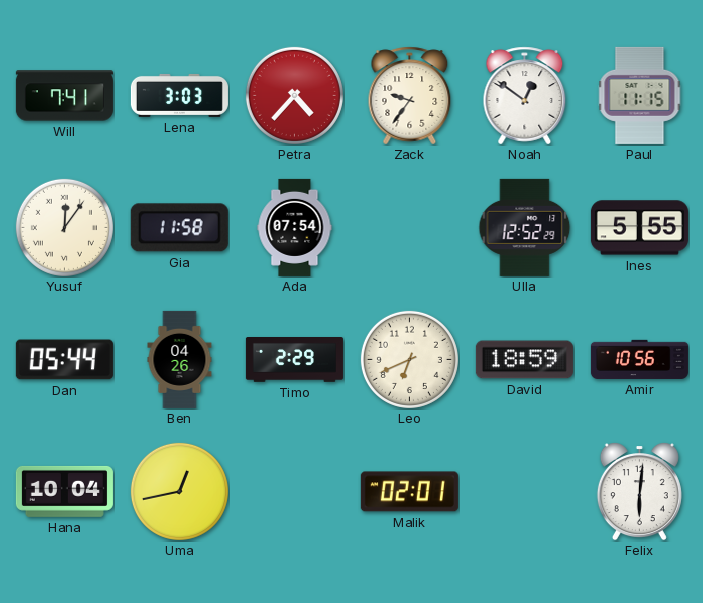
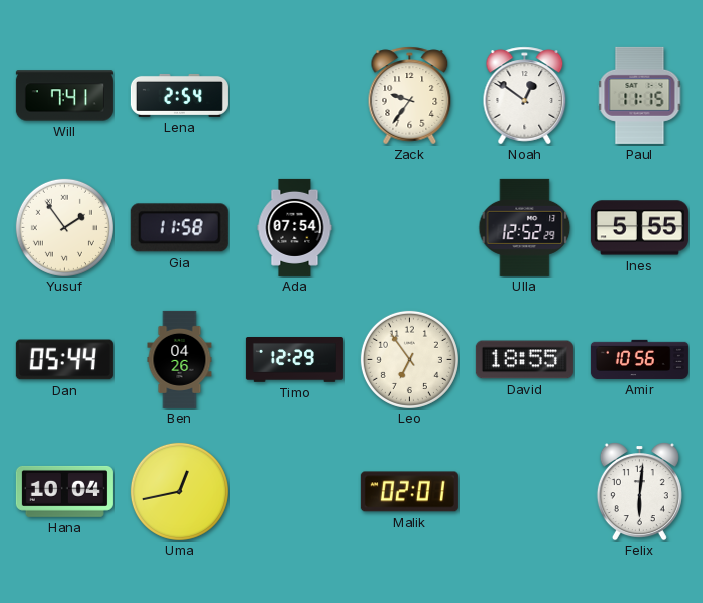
Lena: 3:03 -> 2:54 (179, 95)
Petra: 4:37 -> none (294, 95)
Yusuf: 12:06 -> 1:54 (64, 227)
Timo: 2:29 -> 12:29 (294, 360)
Leo: 6:41 -> 6:54 (409, 359)
David: 18:59 -> 18:55 (524, 360)
